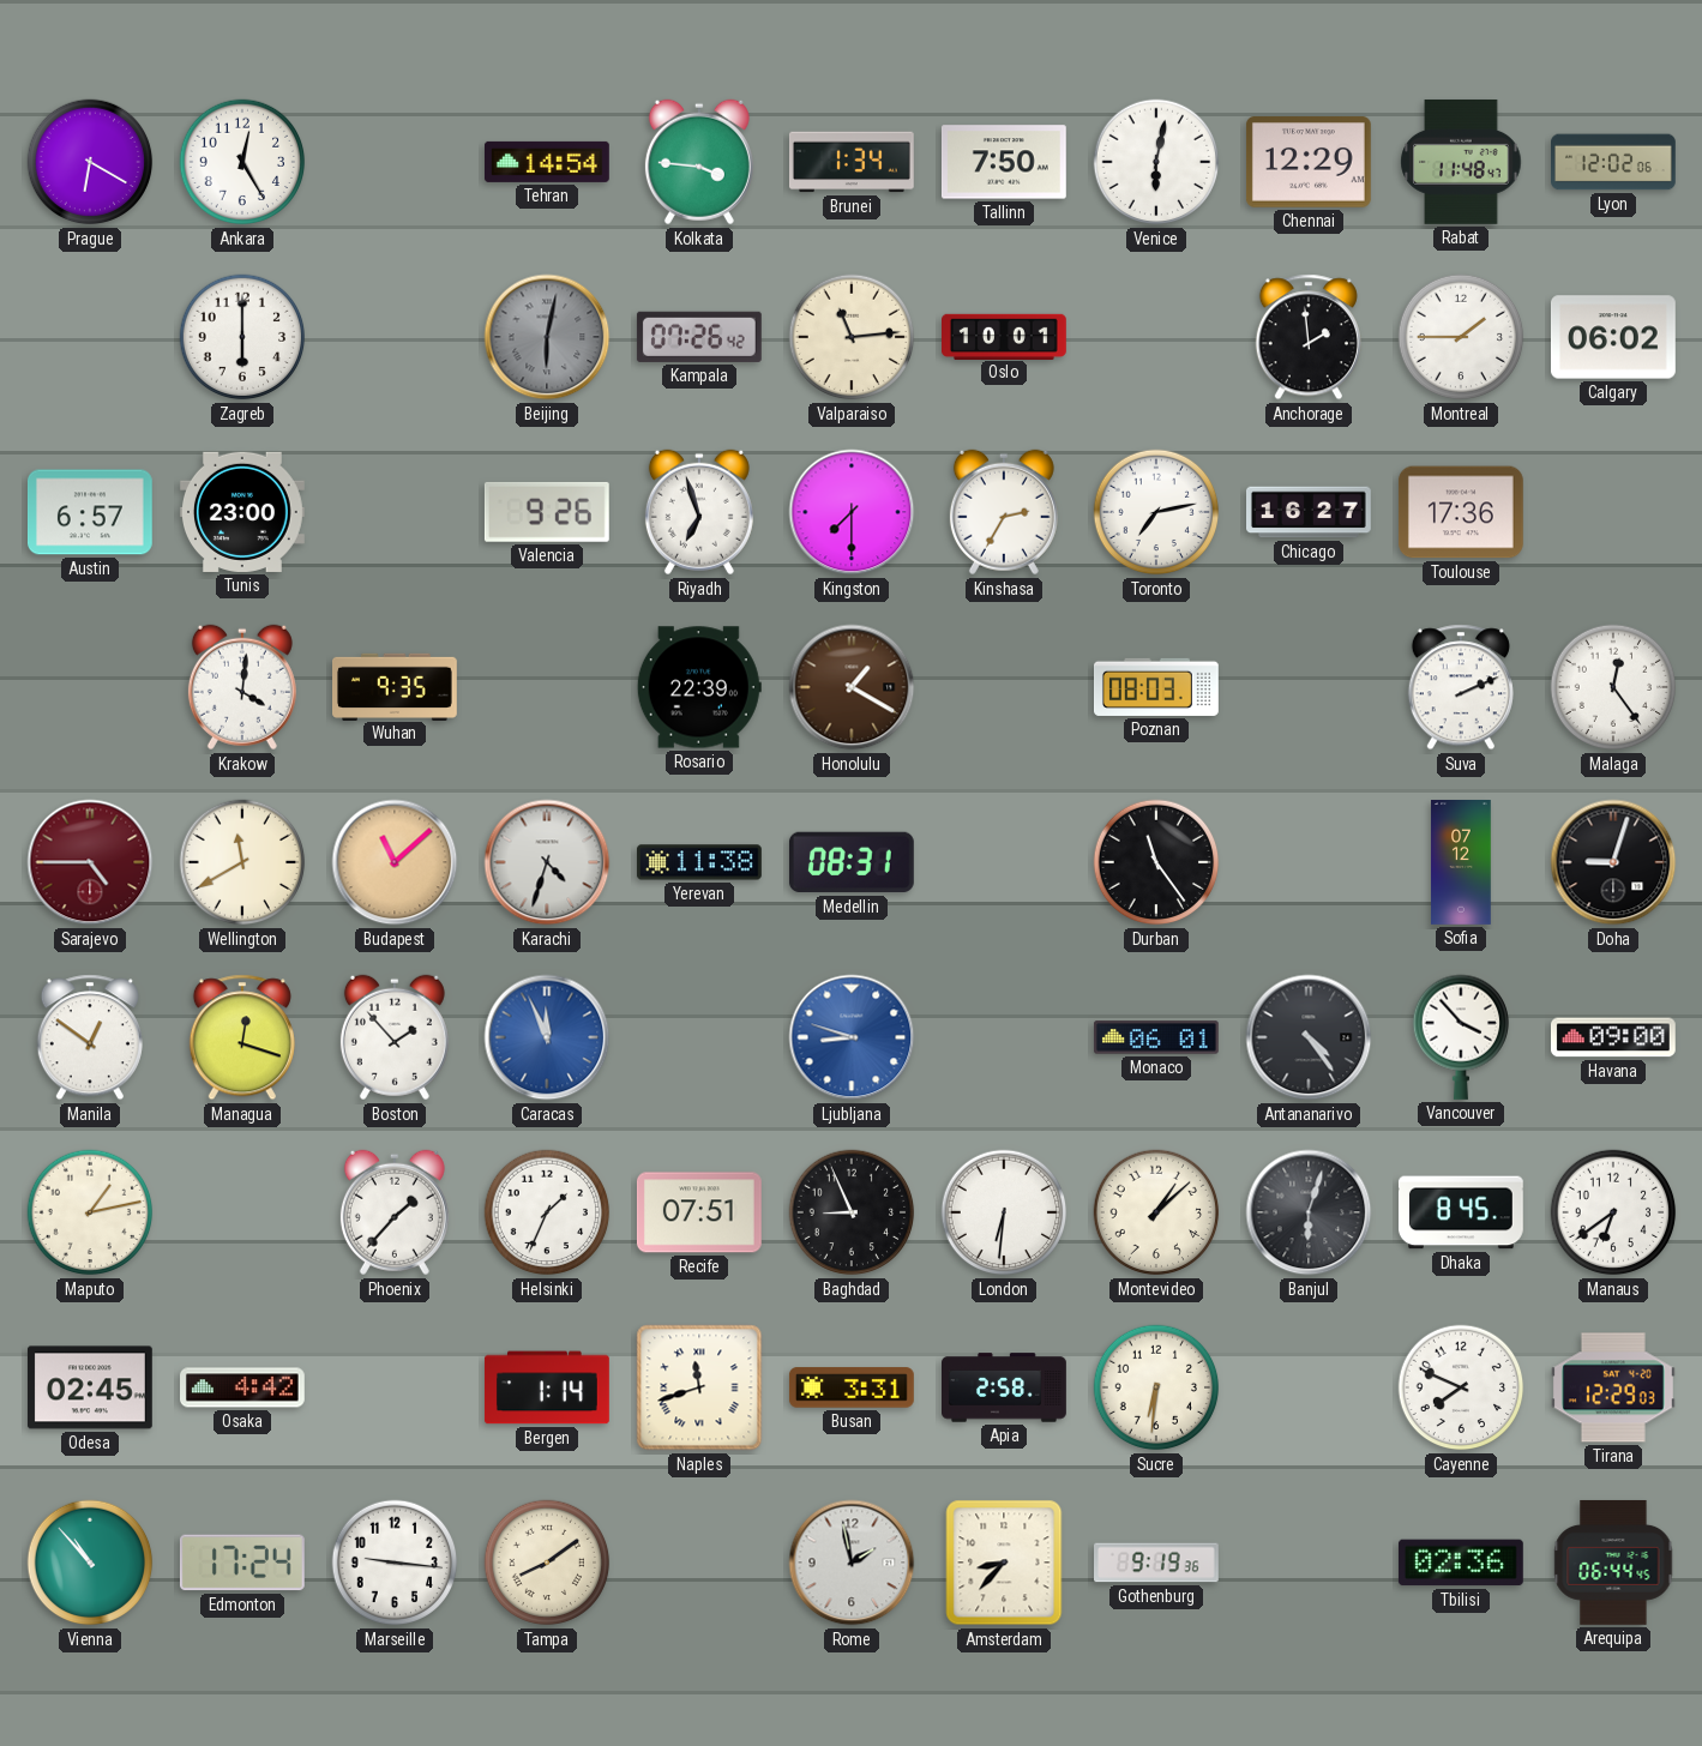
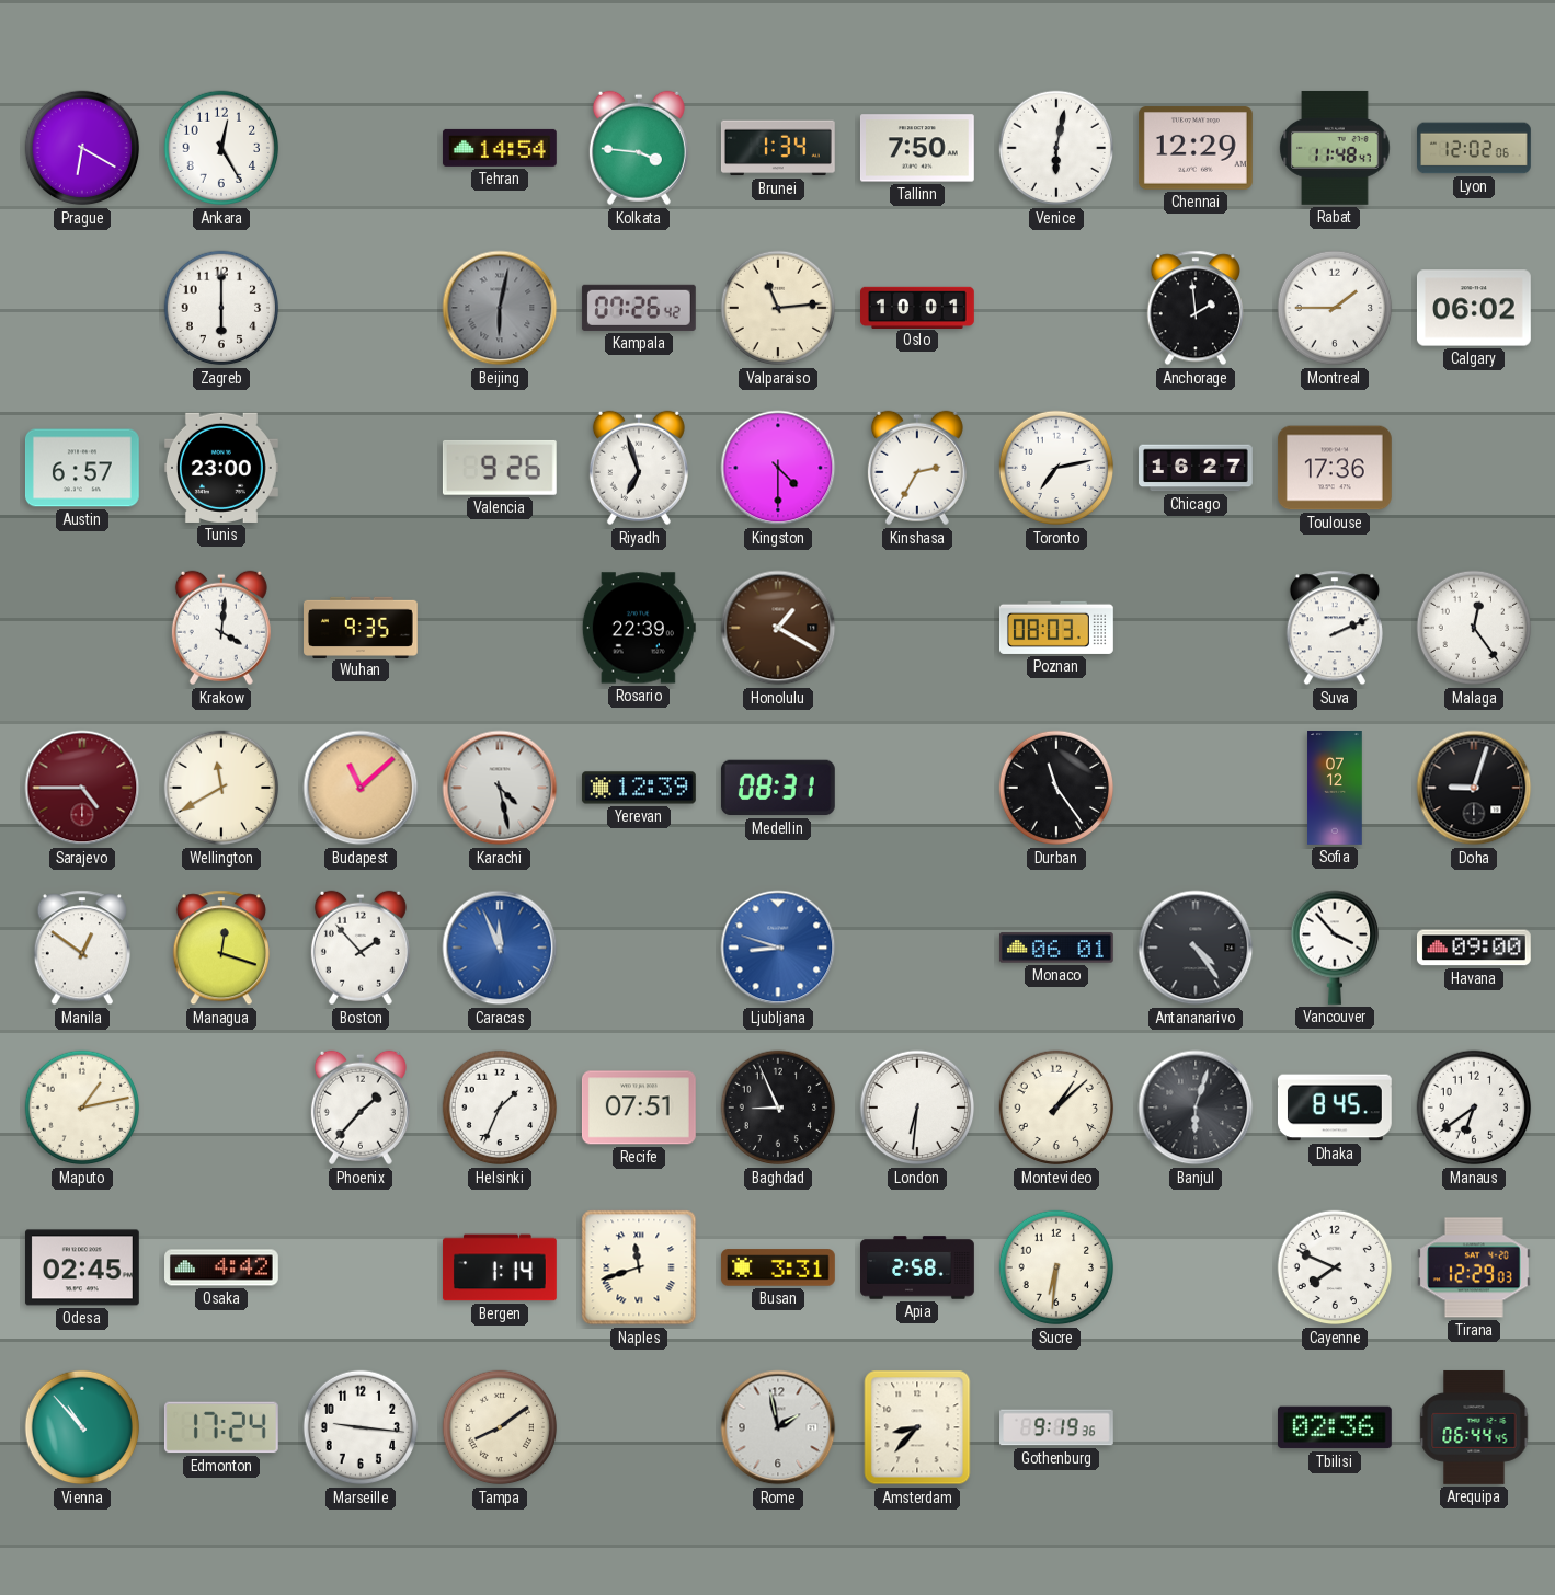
Kingston: 7:30 -> 4:30 (778, 468)
Karachi: 4:33 -> 4:28 (500, 788)
Yerevan: 11:38 -> 12:39 (639, 788)
